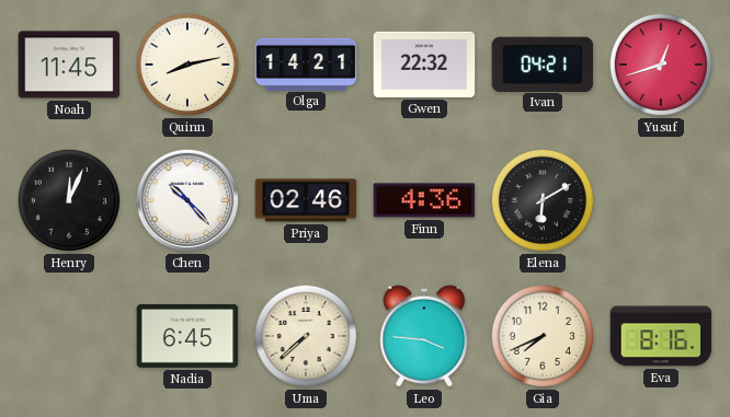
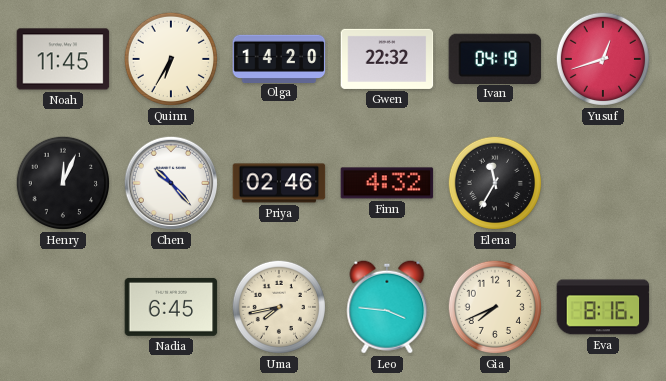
Quinn: 8:13 -> 6:35 (171, 59)
Olga: 14:21 -> 14:20 (279, 58)
Ivan: 04:21 -> 04:19 (495, 58)
Finn: 4:36 -> 4:32 (387, 183)
Elena: 6:10 -> 11:35 (495, 183)
Uma: 7:38 -> 7:43 (279, 307)
